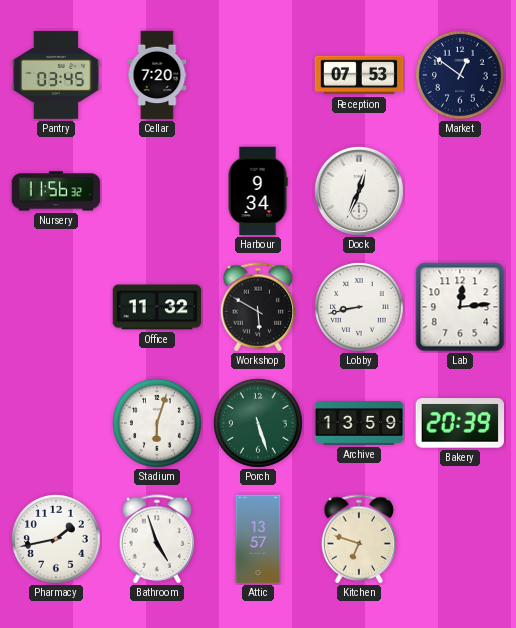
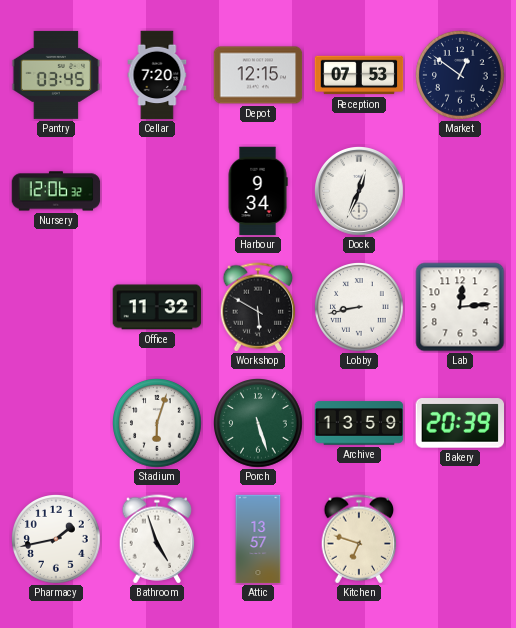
Depot: none -> 12:15 (258, 75)
Nursery: 11:56 -> 12:06 (56, 191)
